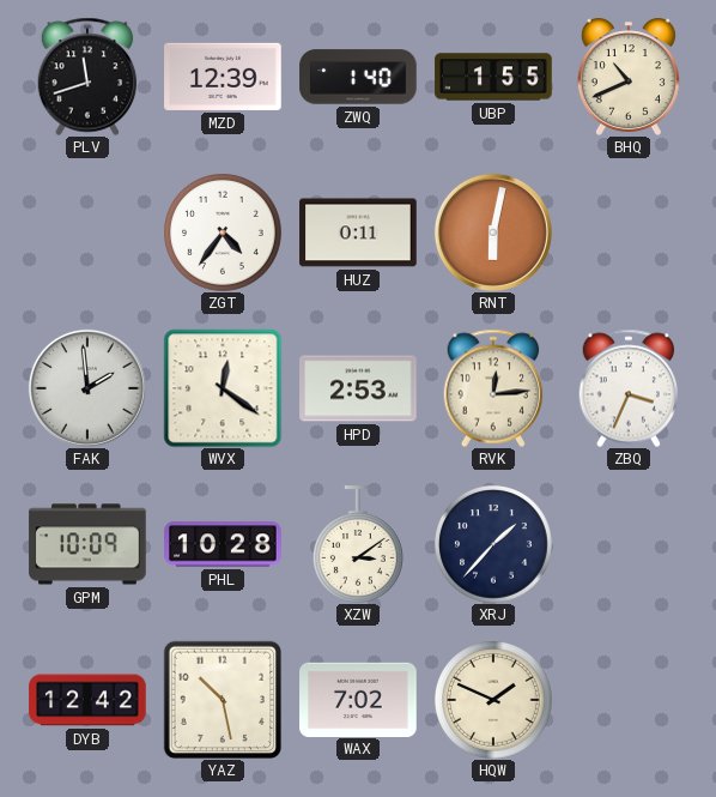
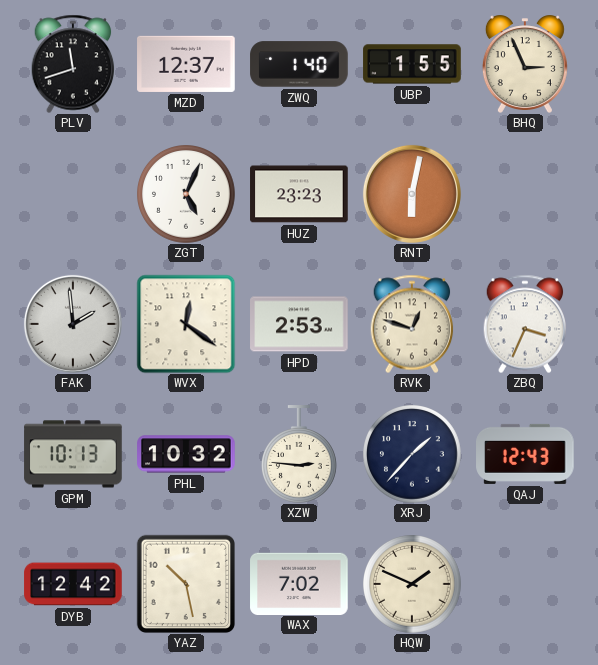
MZD: 12:39 -> 12:37 (186, 64)
BHQ: 10:41 -> 2:56 (525, 64)
ZGT: 4:36 -> 5:04 (187, 195)
HUZ: 0:11 -> 23:23 (299, 194)
RVK: 12:14 -> 12:48 (412, 324)
GPM: 10:09 -> 10:13 (73, 454)
PHL: 10:28 -> 10:32 (186, 454)
XZW: 3:09 -> 2:46 (299, 454)
QAJ: none -> 12:43 (525, 454)
